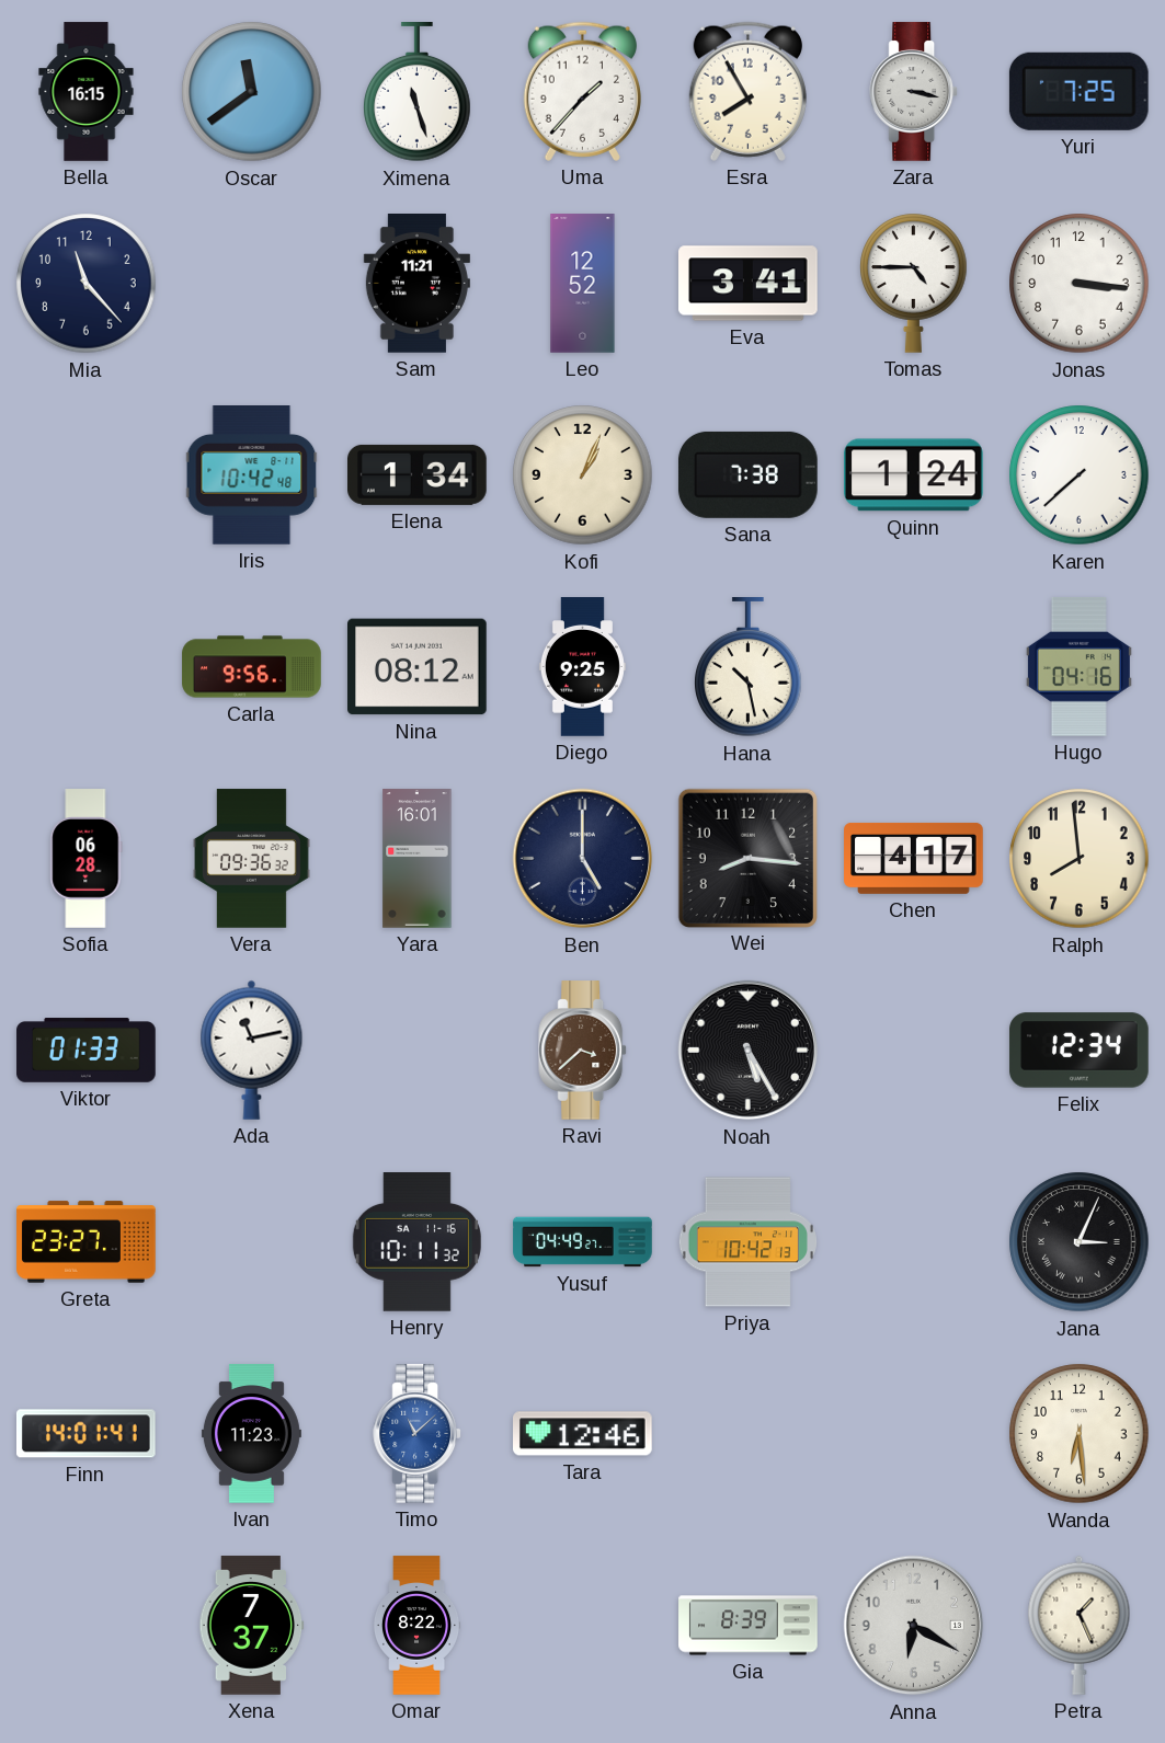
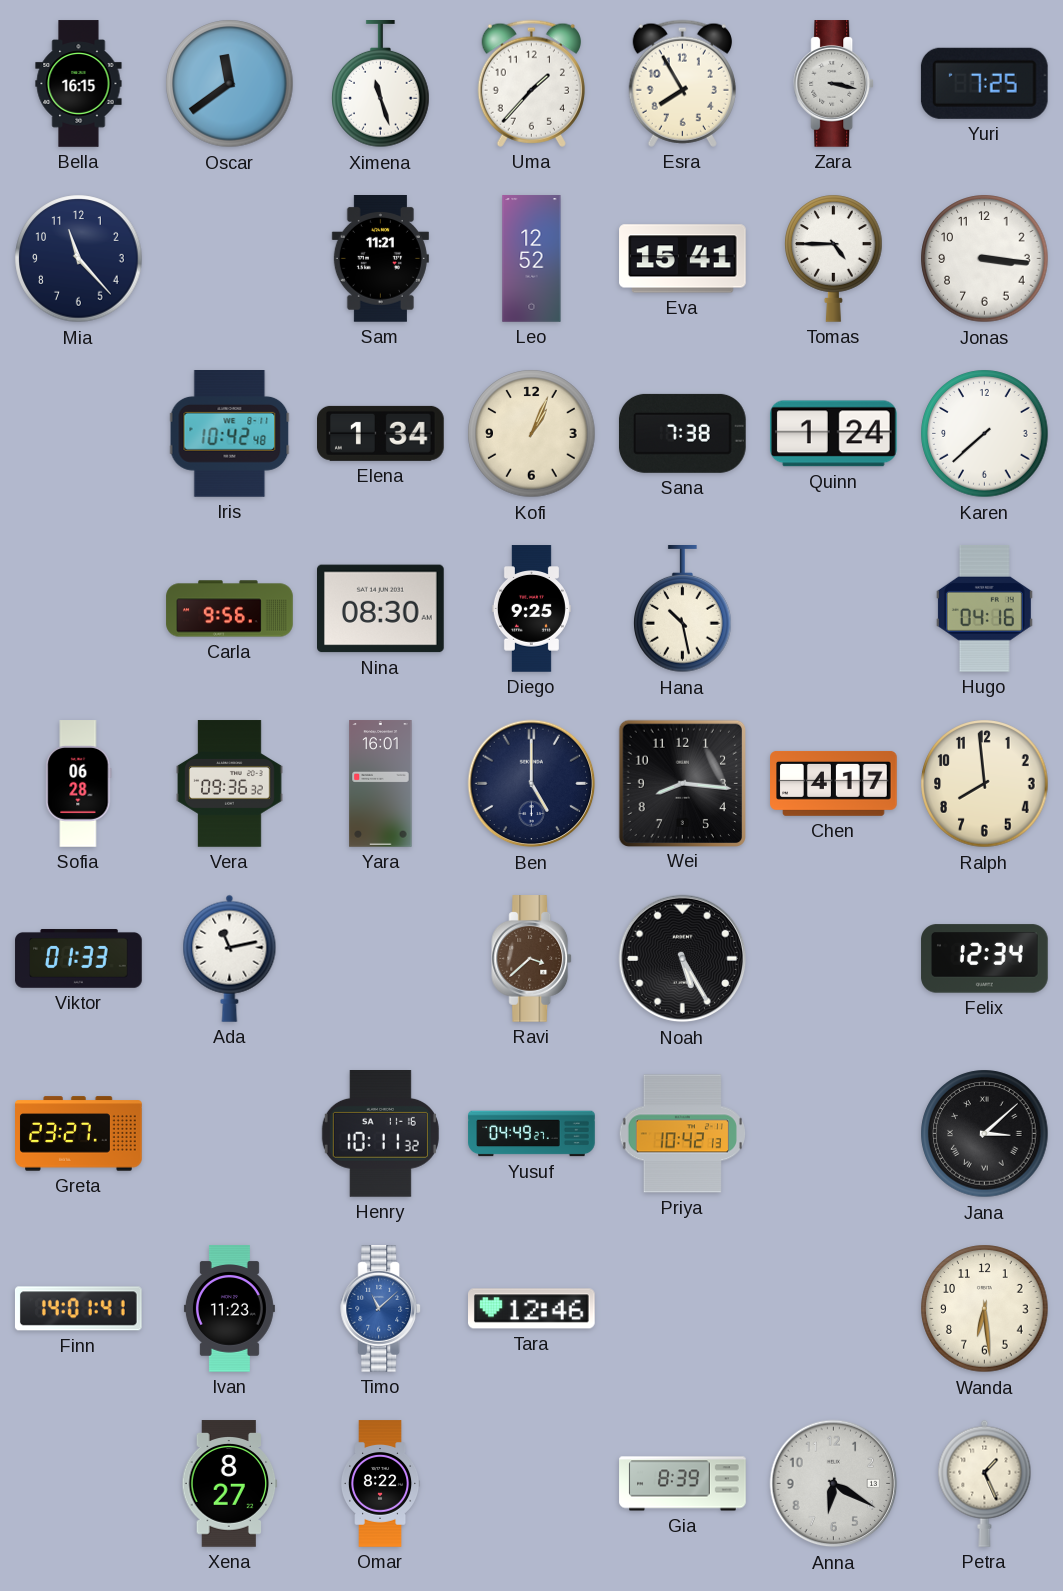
Eva: 3:41 -> 15:41 (683, 259)
Nina: 08:12 -> 08:30 (381, 609)
Jana: 3:04 -> 3:08 (985, 1134)
Xena: 7:37 -> 8:27 (230, 1484)
